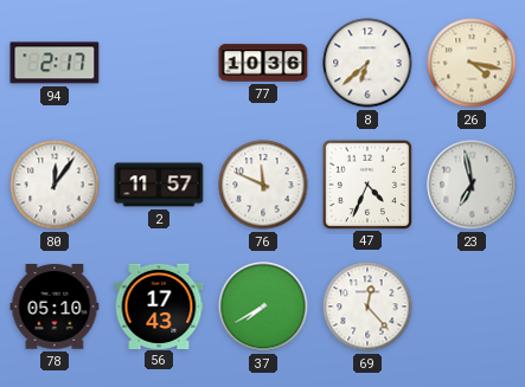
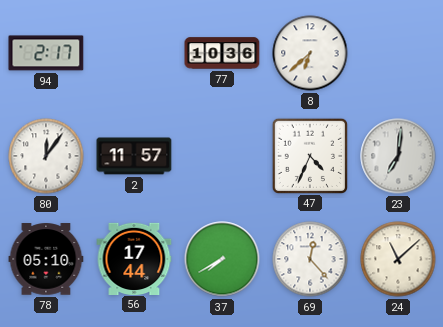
26: 4:17 -> none (472, 63)
76: 11:49 -> none (263, 185)
23: 6:58 -> 7:01 (398, 156)
56: 17:43 -> 17:44 (134, 258)
24: none -> 11:08 (398, 259)
